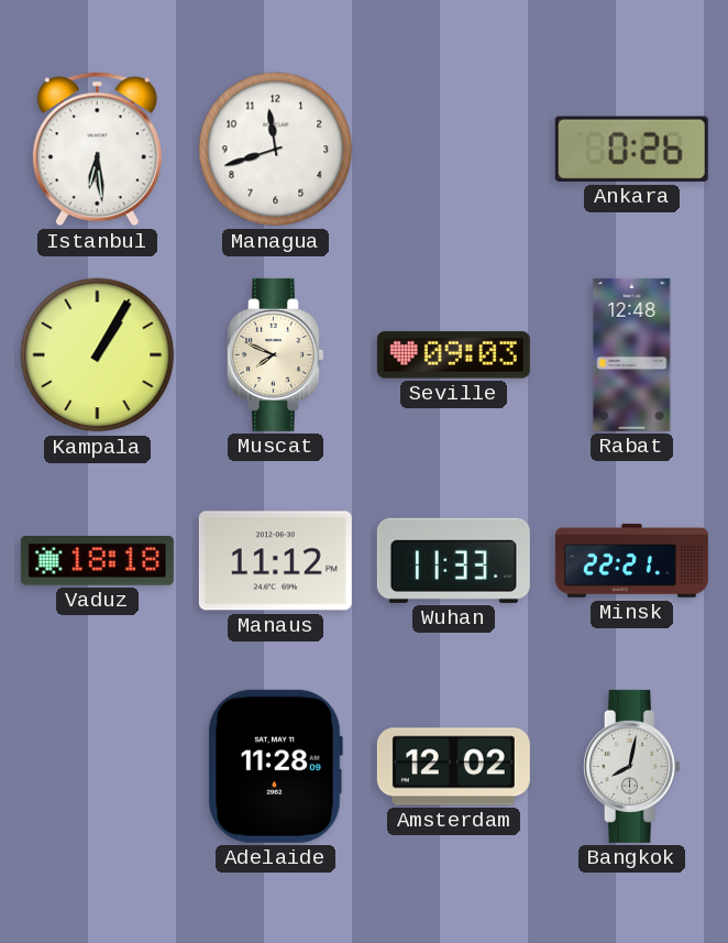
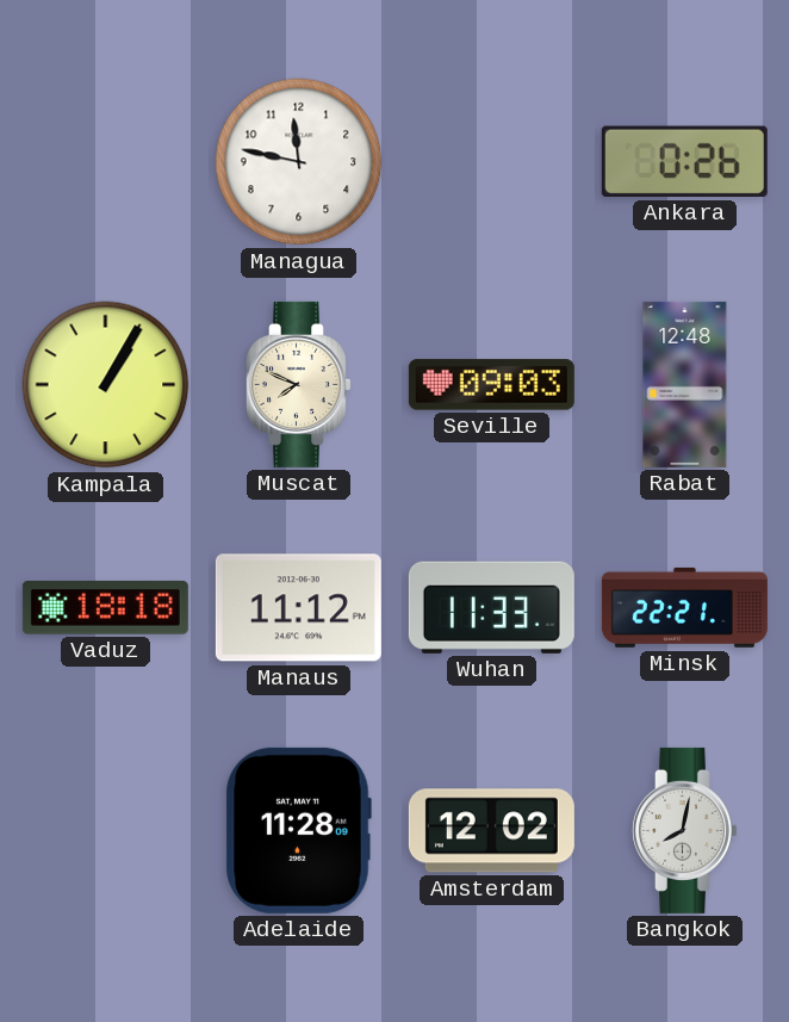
Istanbul: 6:29 -> none (97, 150)
Managua: 11:42 -> 11:47 (299, 162)
